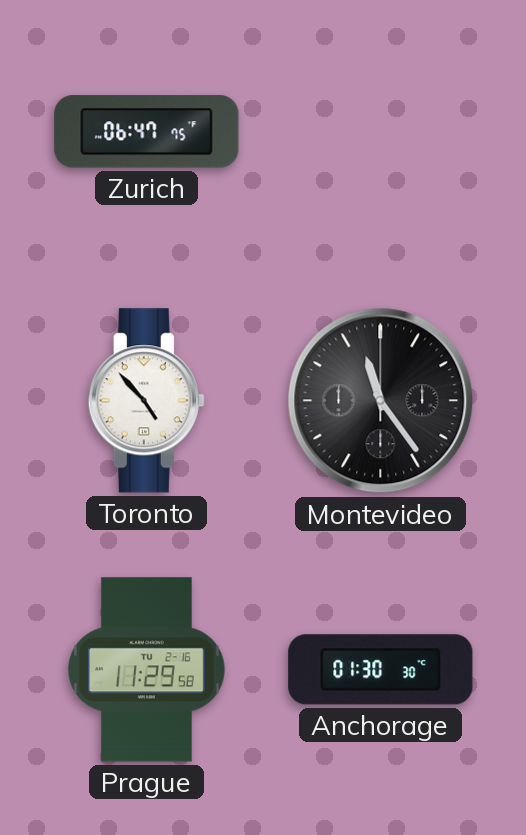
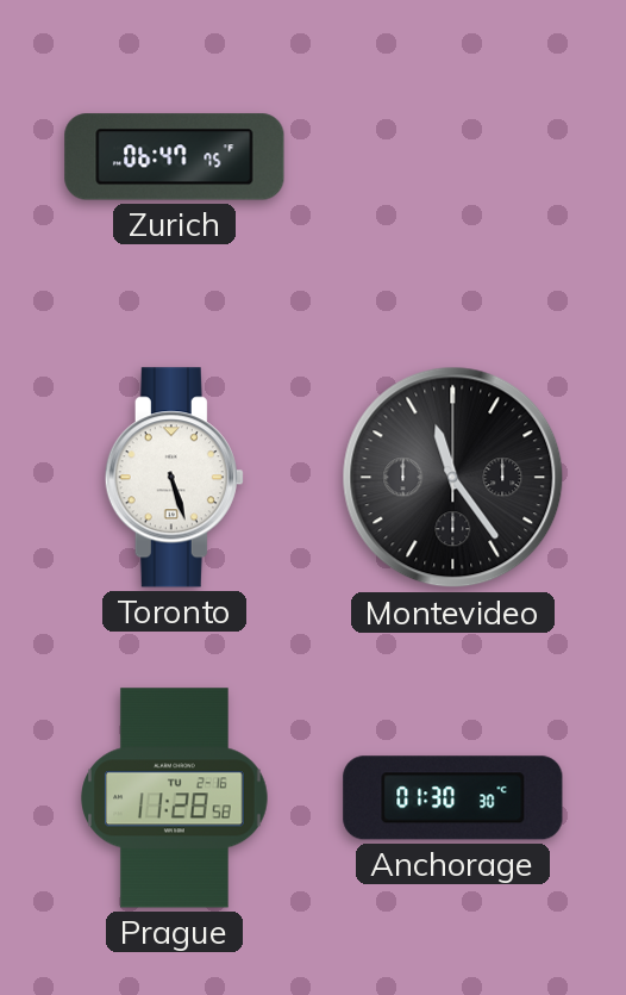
Toronto: 4:53 -> 5:27 (174, 478)
Prague: 11:29 -> 11:28 (175, 798)
